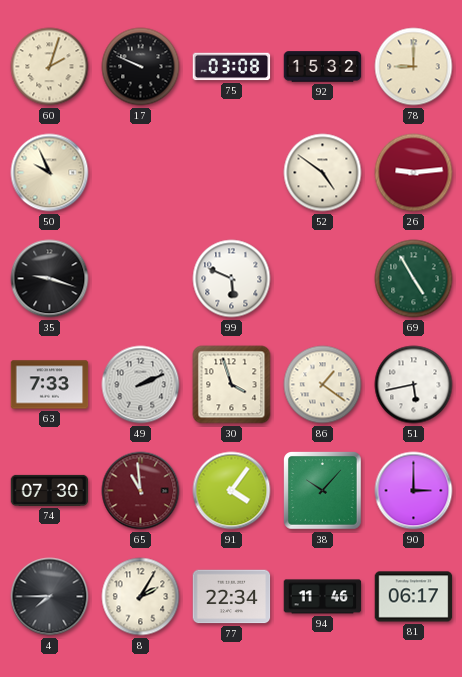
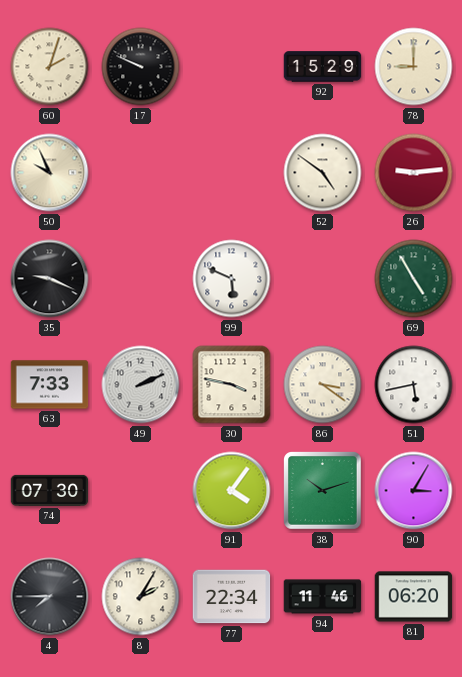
75: 03:08 -> none (232, 67)
92: 15:32 -> 15:29 (323, 67)
35: 9:18 -> 9:19 (50, 279)
30: 3:57 -> 3:47 (232, 385)
86: 1:21 -> 3:21 (323, 385)
65: 10:59 -> none (141, 491)
38: 10:07 -> 10:12 (323, 491)
90: 3:00 -> 3:05 (414, 491)
81: 06:17 -> 06:20 (414, 597)
